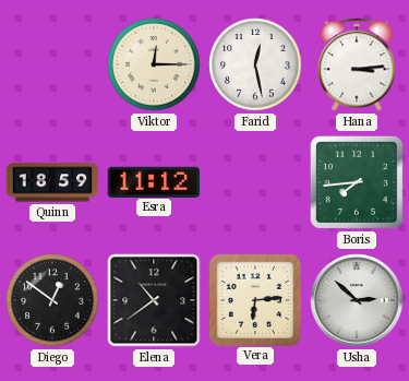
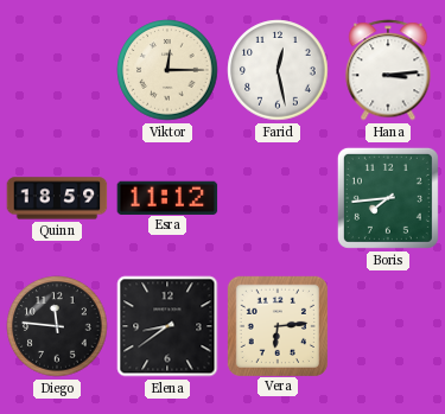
Diego: 12:51 -> 11:46 (57, 326)
Elena: 10:39 -> 8:39 (167, 326)
Usha: 2:52 -> none (357, 300)
